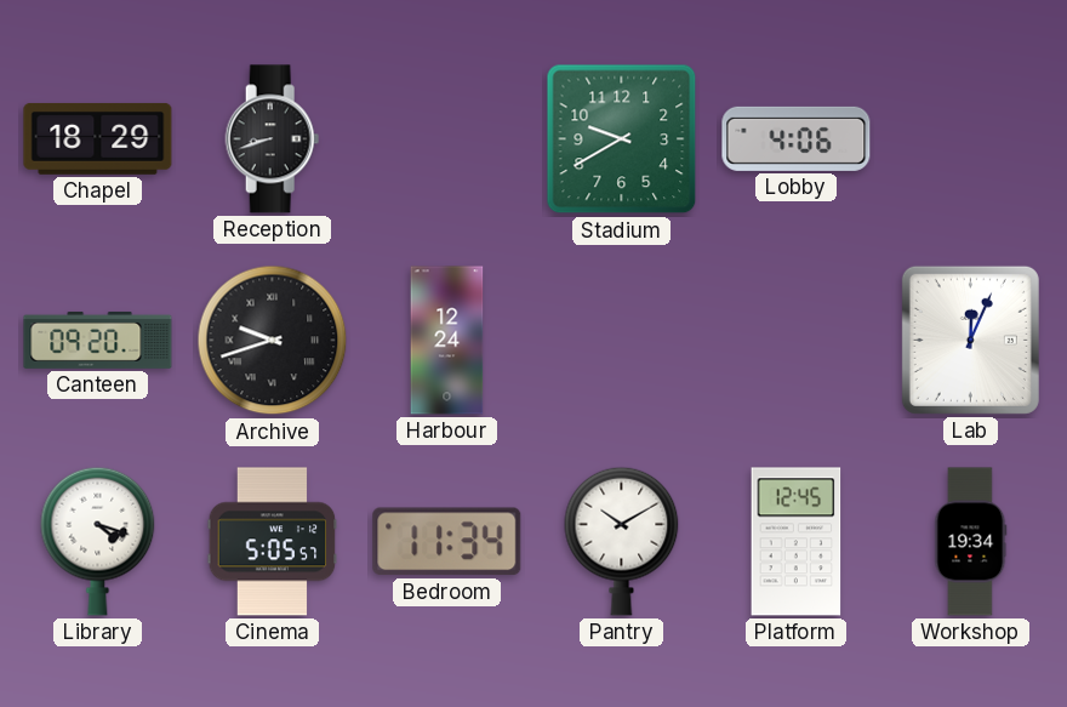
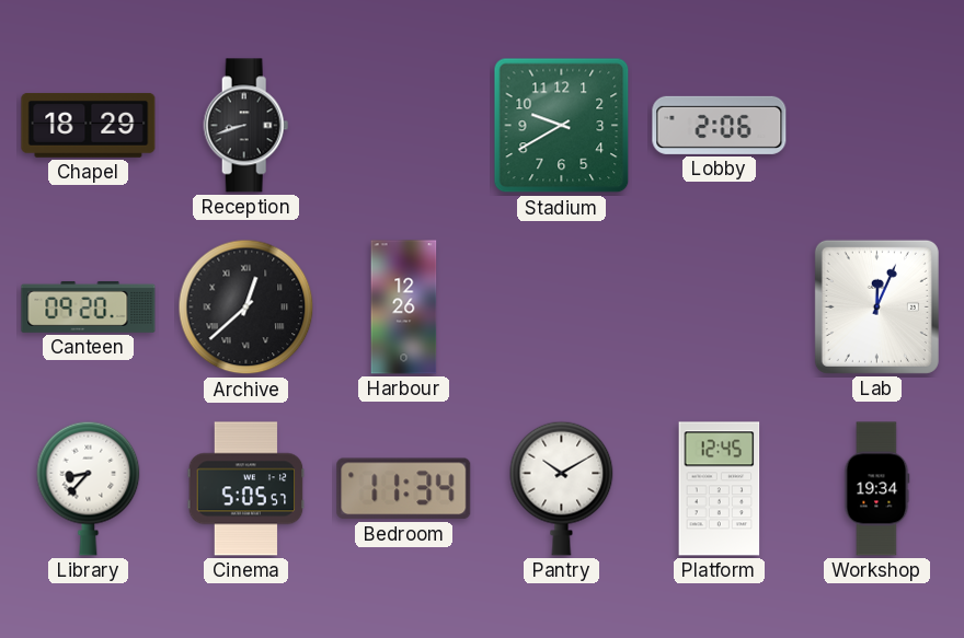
Lobby: 4:06 -> 2:06 (720, 125)
Archive: 9:42 -> 12:38 (246, 308)
Harbour: 12:24 -> 12:26 (404, 308)
Library: 4:18 -> 8:37 (89, 488)
